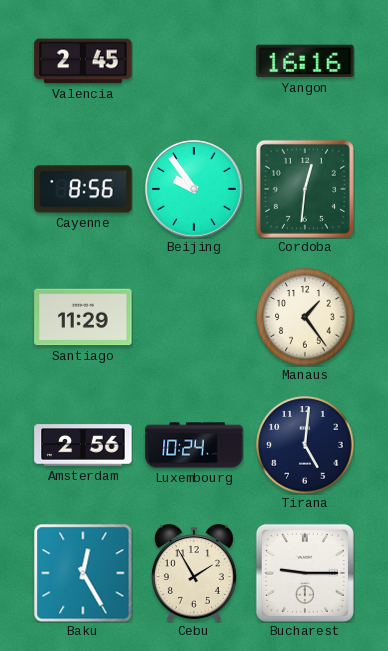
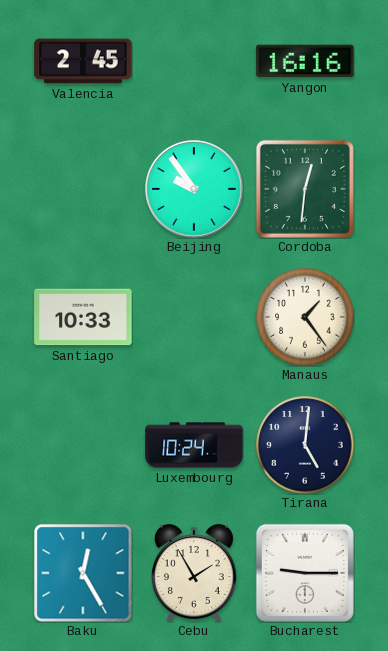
Cayenne: 8:56 -> none (83, 189)
Santiago: 11:29 -> 10:33 (83, 317)
Amsterdam: 2:56 -> none (83, 445)
